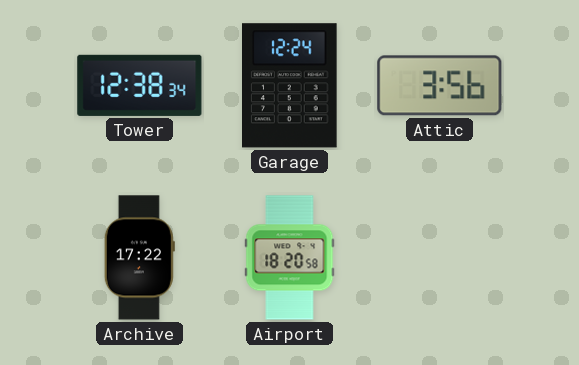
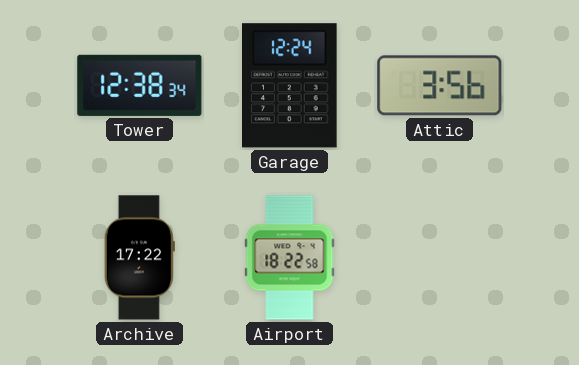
Airport: 18:20 -> 18:22 (290, 258)
